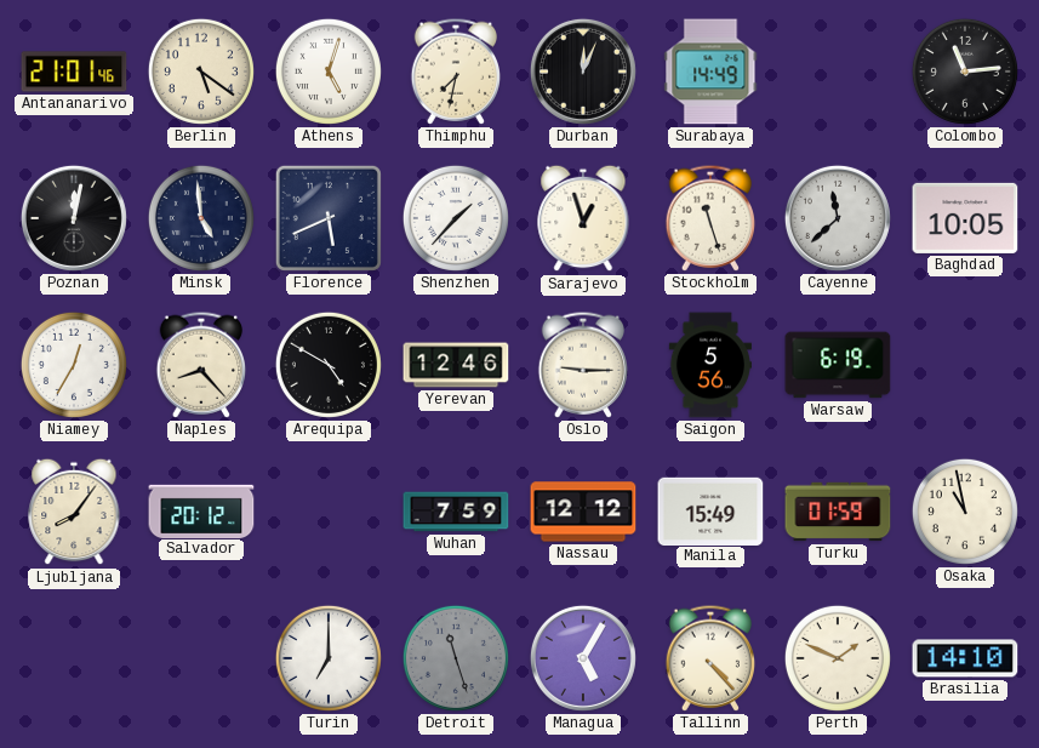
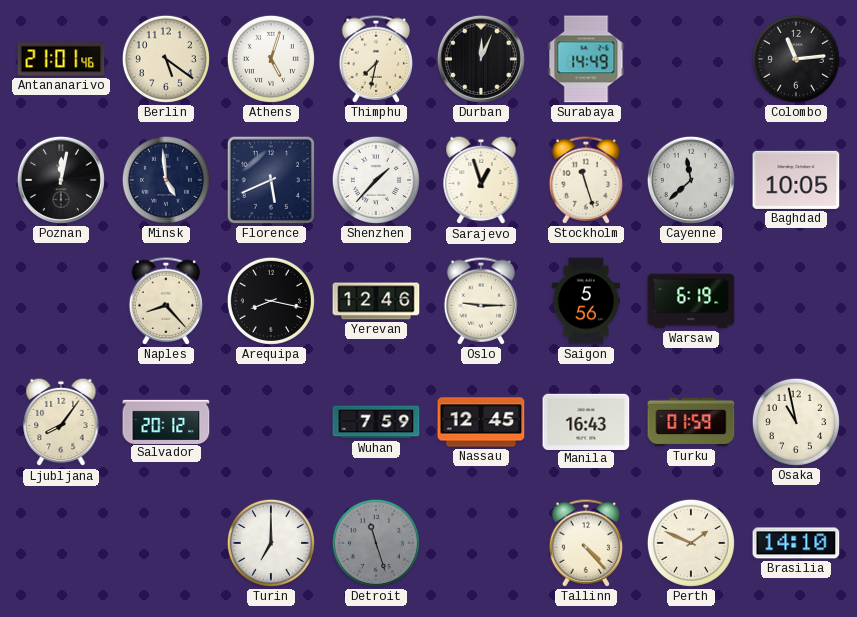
Niamey: 12:35 -> none (74, 365)
Arequipa: 4:50 -> 8:17 (271, 301)
Nassau: 12:12 -> 12:45 (481, 422)
Manila: 15:49 -> 16:43 (586, 421)
Managua: 5:05 -> none (583, 658)
